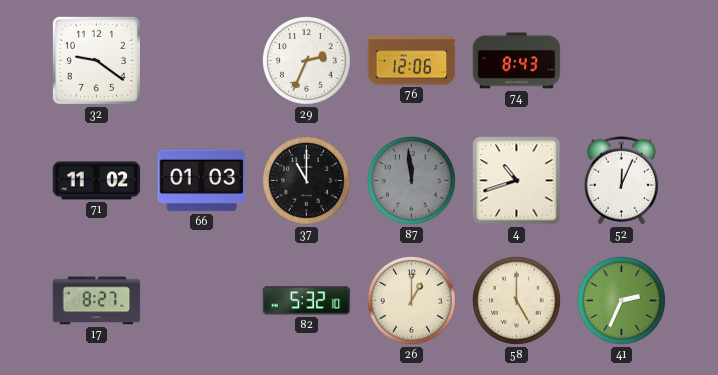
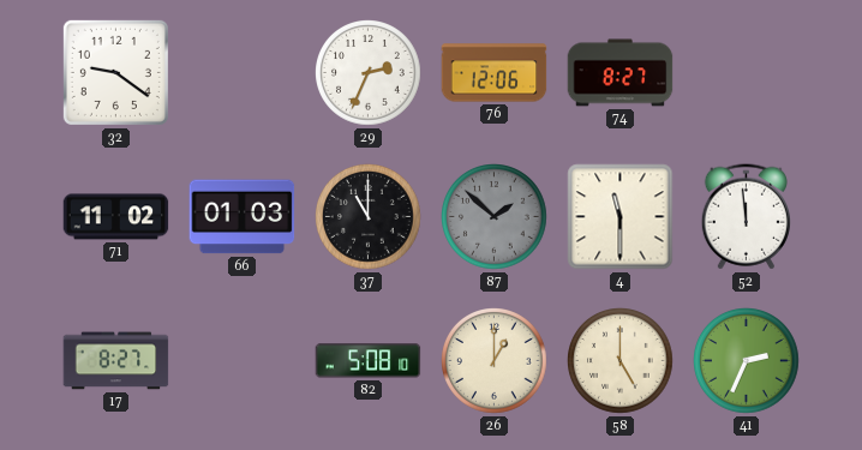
74: 8:43 -> 8:27 (621, 73)
87: 11:59 -> 1:52 (495, 217)
4: 10:42 -> 11:30 (621, 217)
52: 12:04 -> 11:59 (746, 217)
82: 5:32 -> 5:08 (369, 361)
